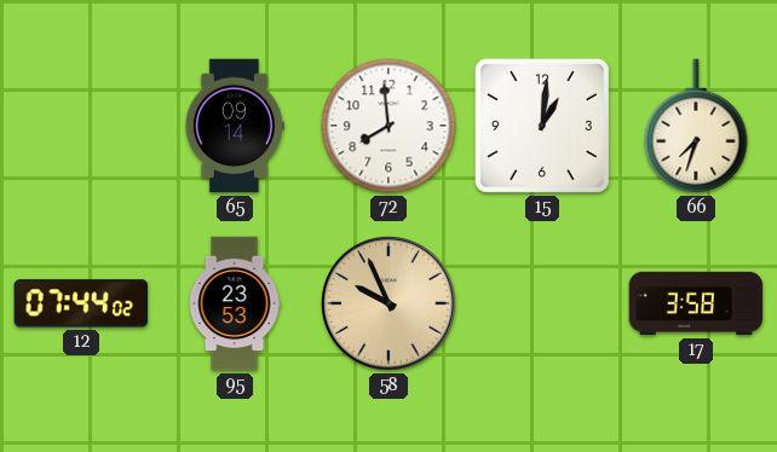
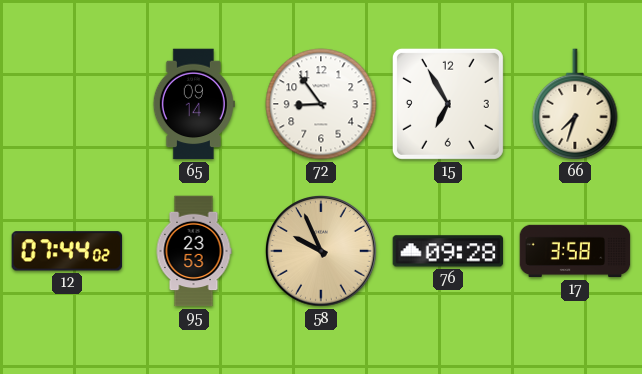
72: 7:59 -> 8:54 (321, 104)
15: 1:01 -> 6:55 (448, 104)
76: none -> 09:28 (448, 251)
